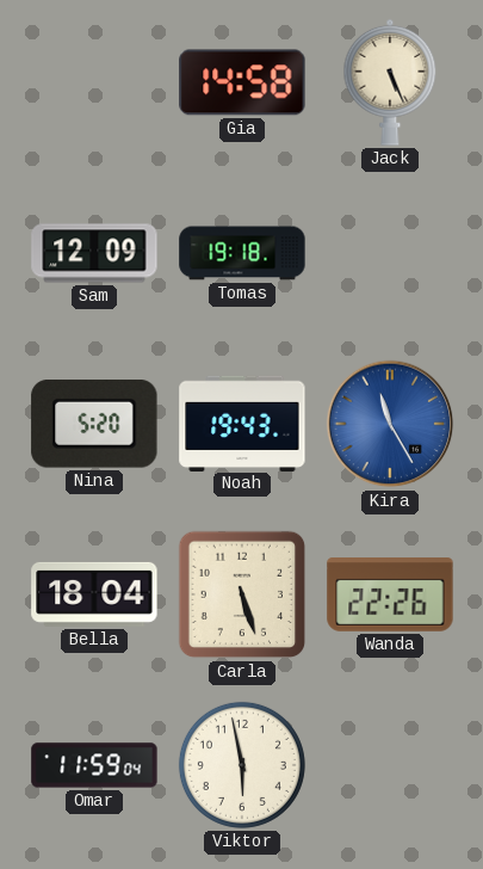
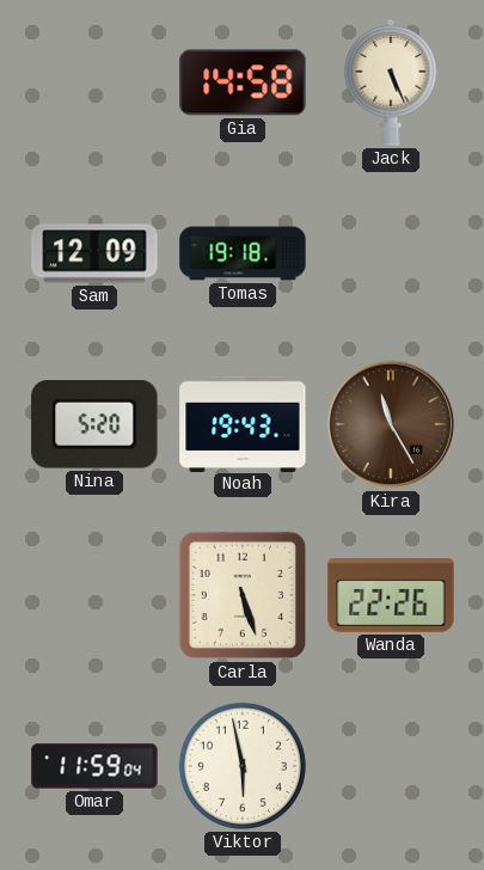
Kira dial: blue -> brown (391, 424)
Bella: 18:04 -> none (94, 594)
